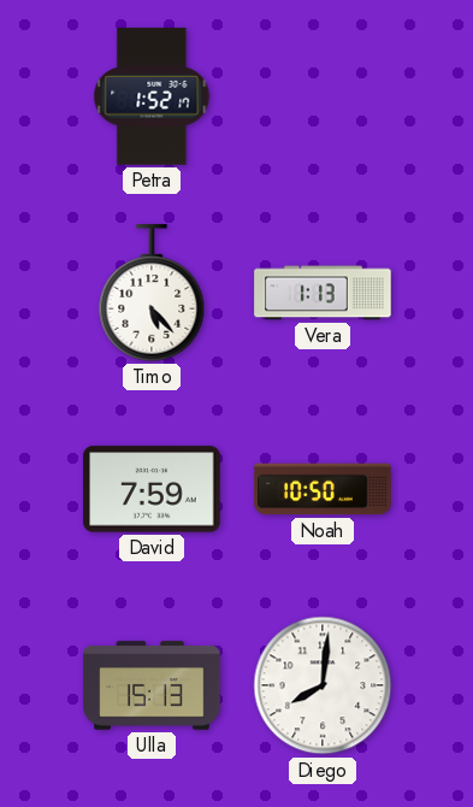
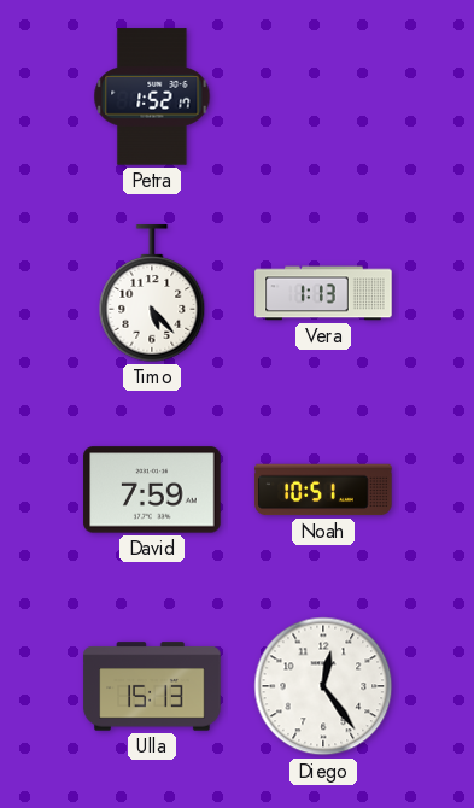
Noah: 10:50 -> 10:51 (323, 490)
Diego: 8:01 -> 12:24 (323, 686)
